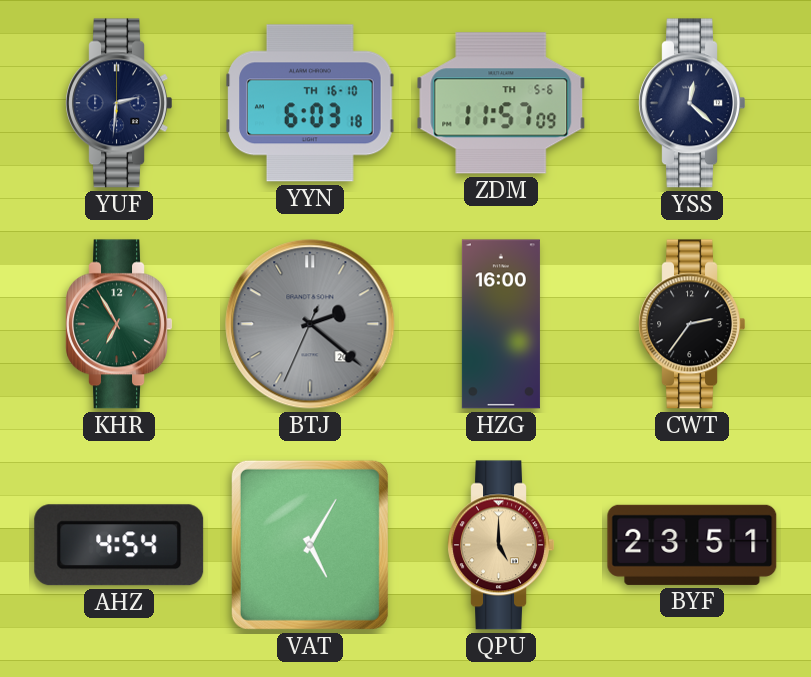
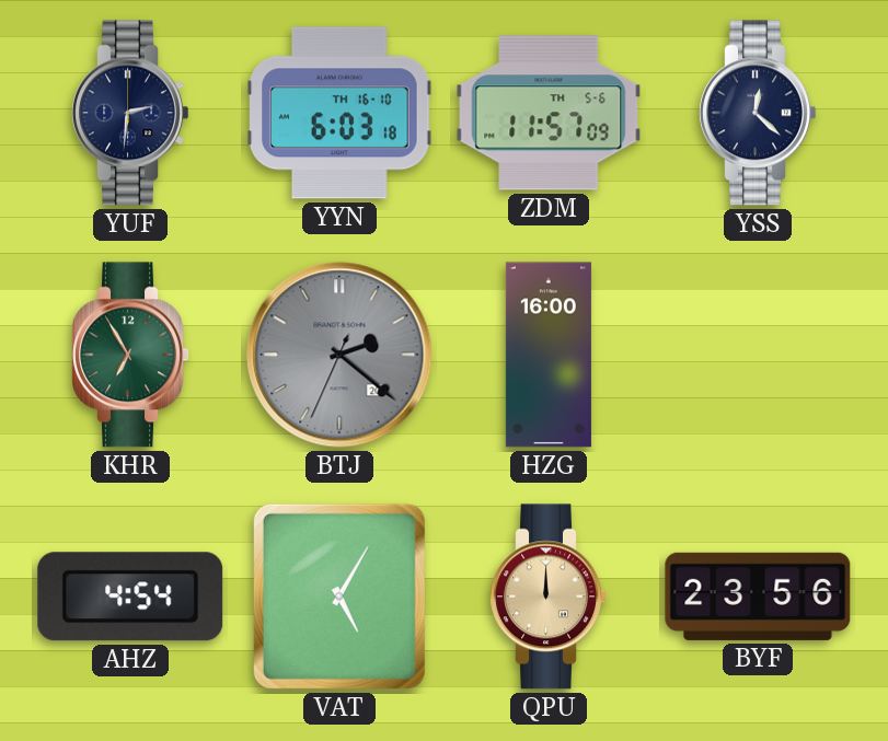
CWT: 2:36 -> none (691, 324)
QPU: 5:00 -> 12:00 (547, 597)
BYF: 23:51 -> 23:56 (758, 597)
